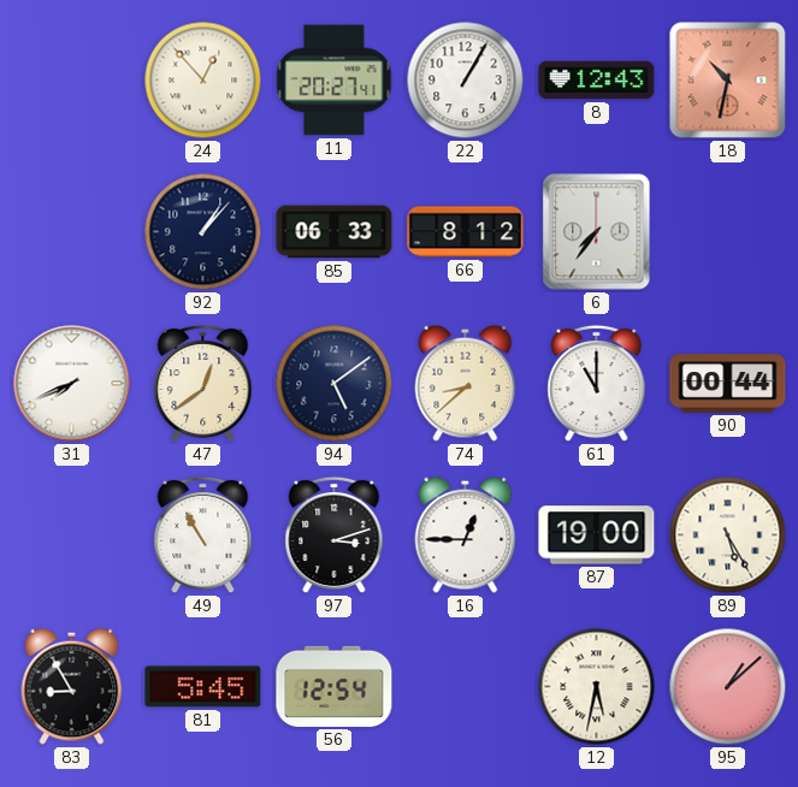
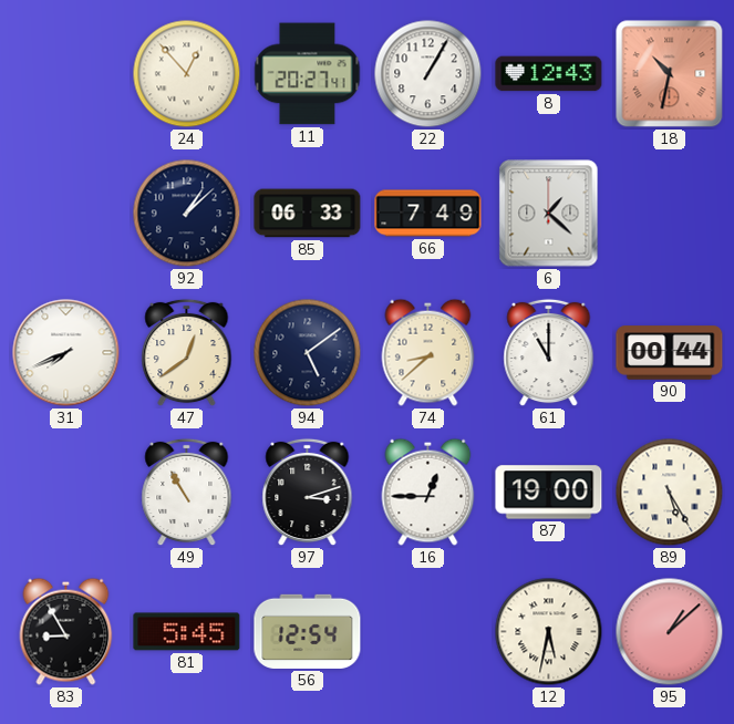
92: 1:07 -> 1:08 (187, 214)
66: 8:12 -> 7:49 (428, 214)
6: 7:36 -> 1:22 (549, 214)
